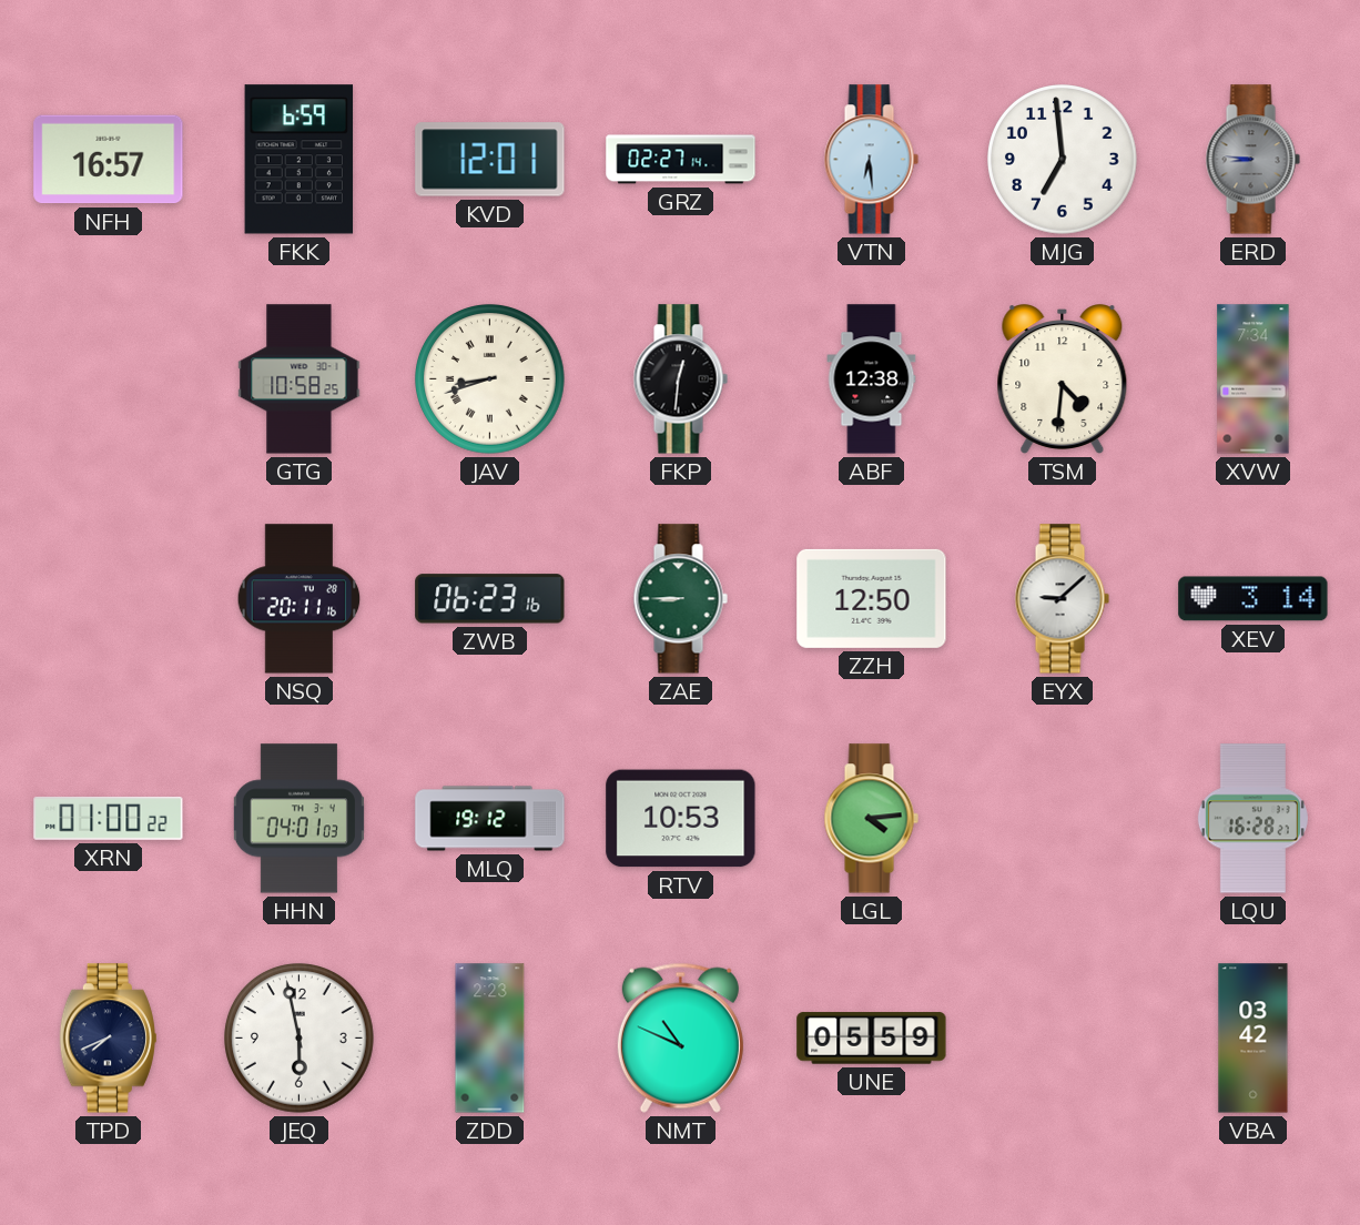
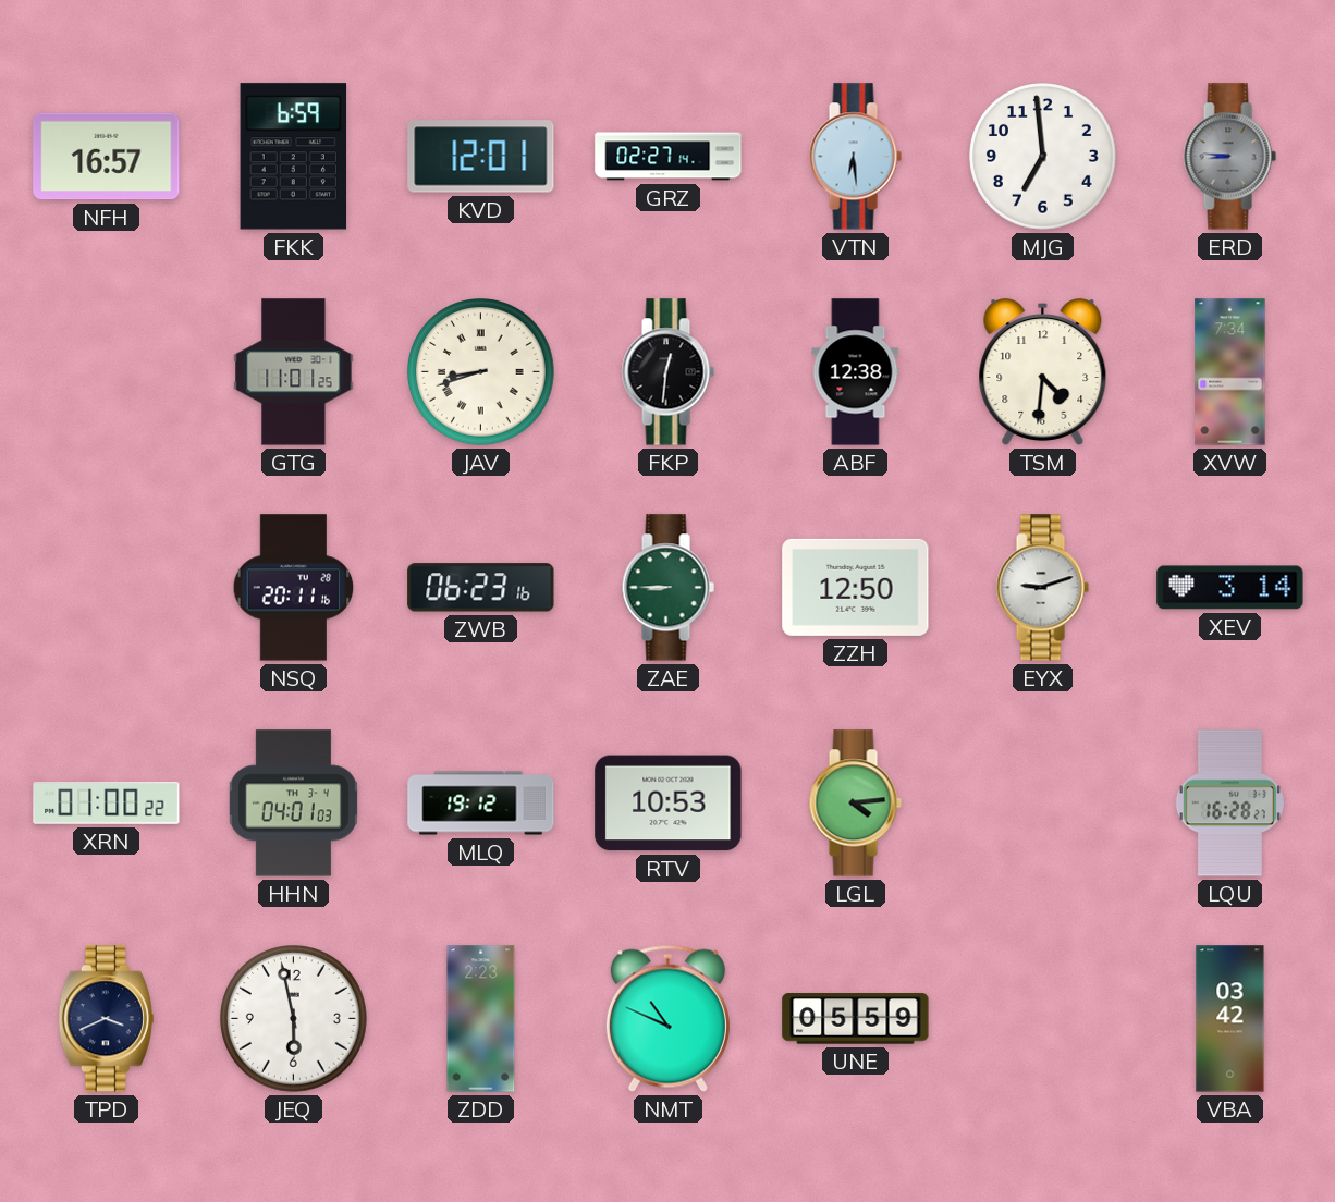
GTG: 10:58 -> 11:01 (294, 372)
EYX: 9:08 -> 9:12 (1042, 588)
TPD: 7:41 -> 3:41 (106, 1019)
